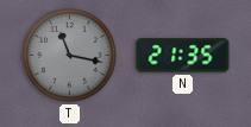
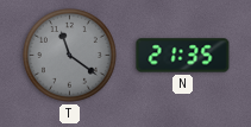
T: 11:17 -> 11:21 (70, 56)
